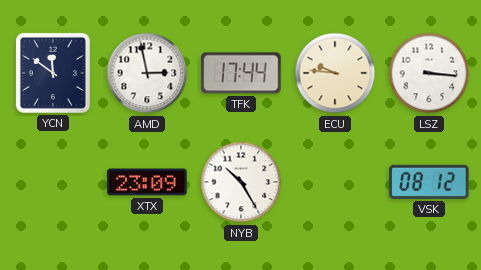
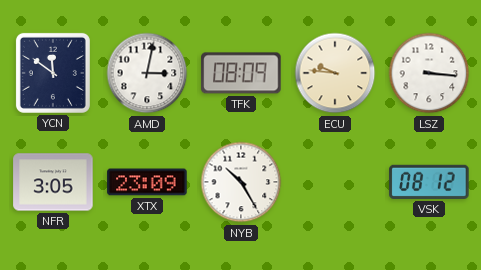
AMD: 2:58 -> 3:02 (147, 73)
TFK: 17:44 -> 08:09 (241, 73)
NFR: none -> 3:05 (53, 182)
